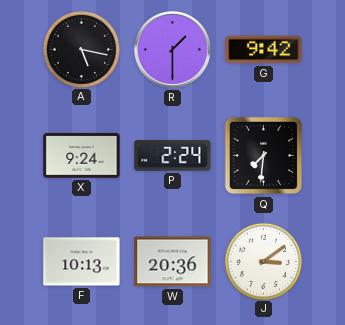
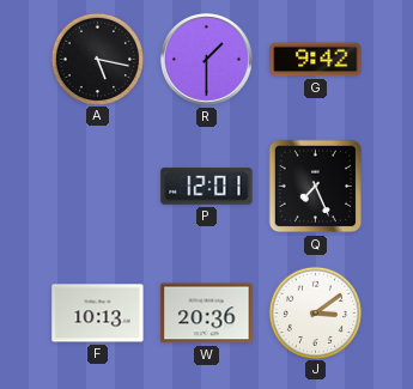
X: 9:24 -> none (82, 156)
P: 2:24 -> 12:01 (207, 187)
Q: 7:31 -> 7:26 (316, 187)
